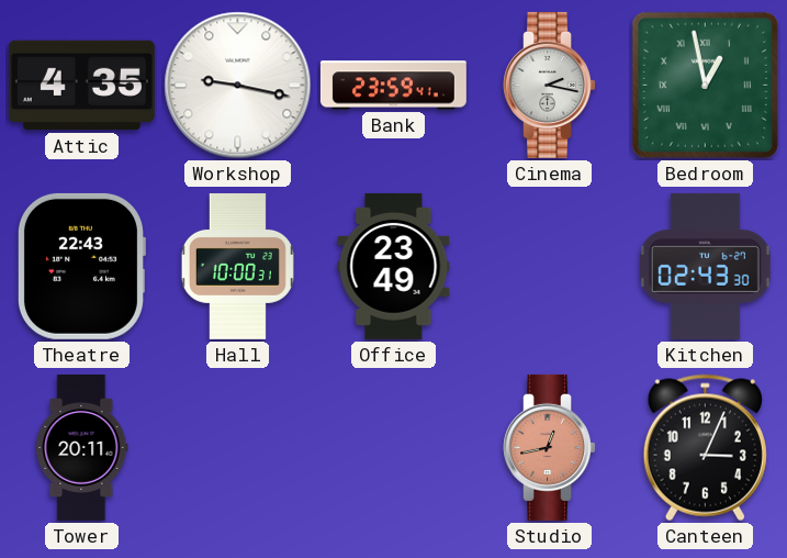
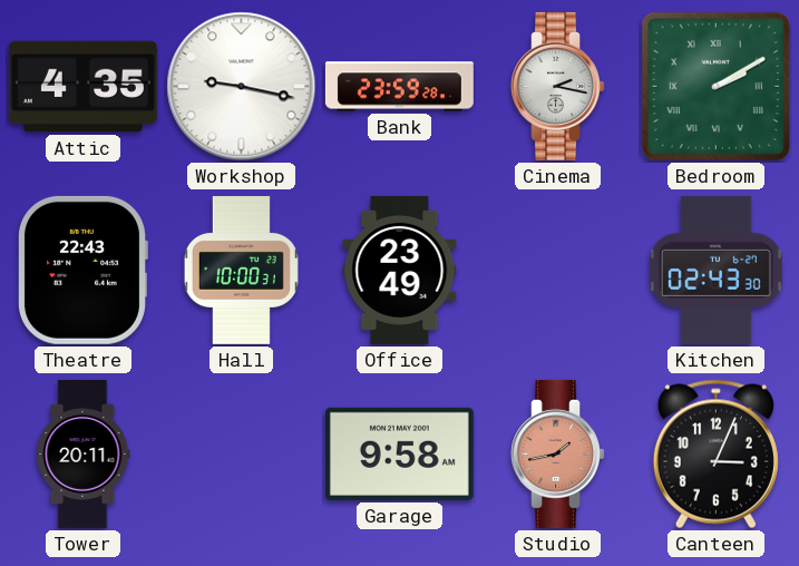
Bank: 23:59:41 -> 23:59:28 (399, 87)
Bedroom: 12:58 -> 2:10 (715, 86)
Garage: none -> 9:58 (399, 453)
Studio: 12:43 -> 1:43 (557, 453)
